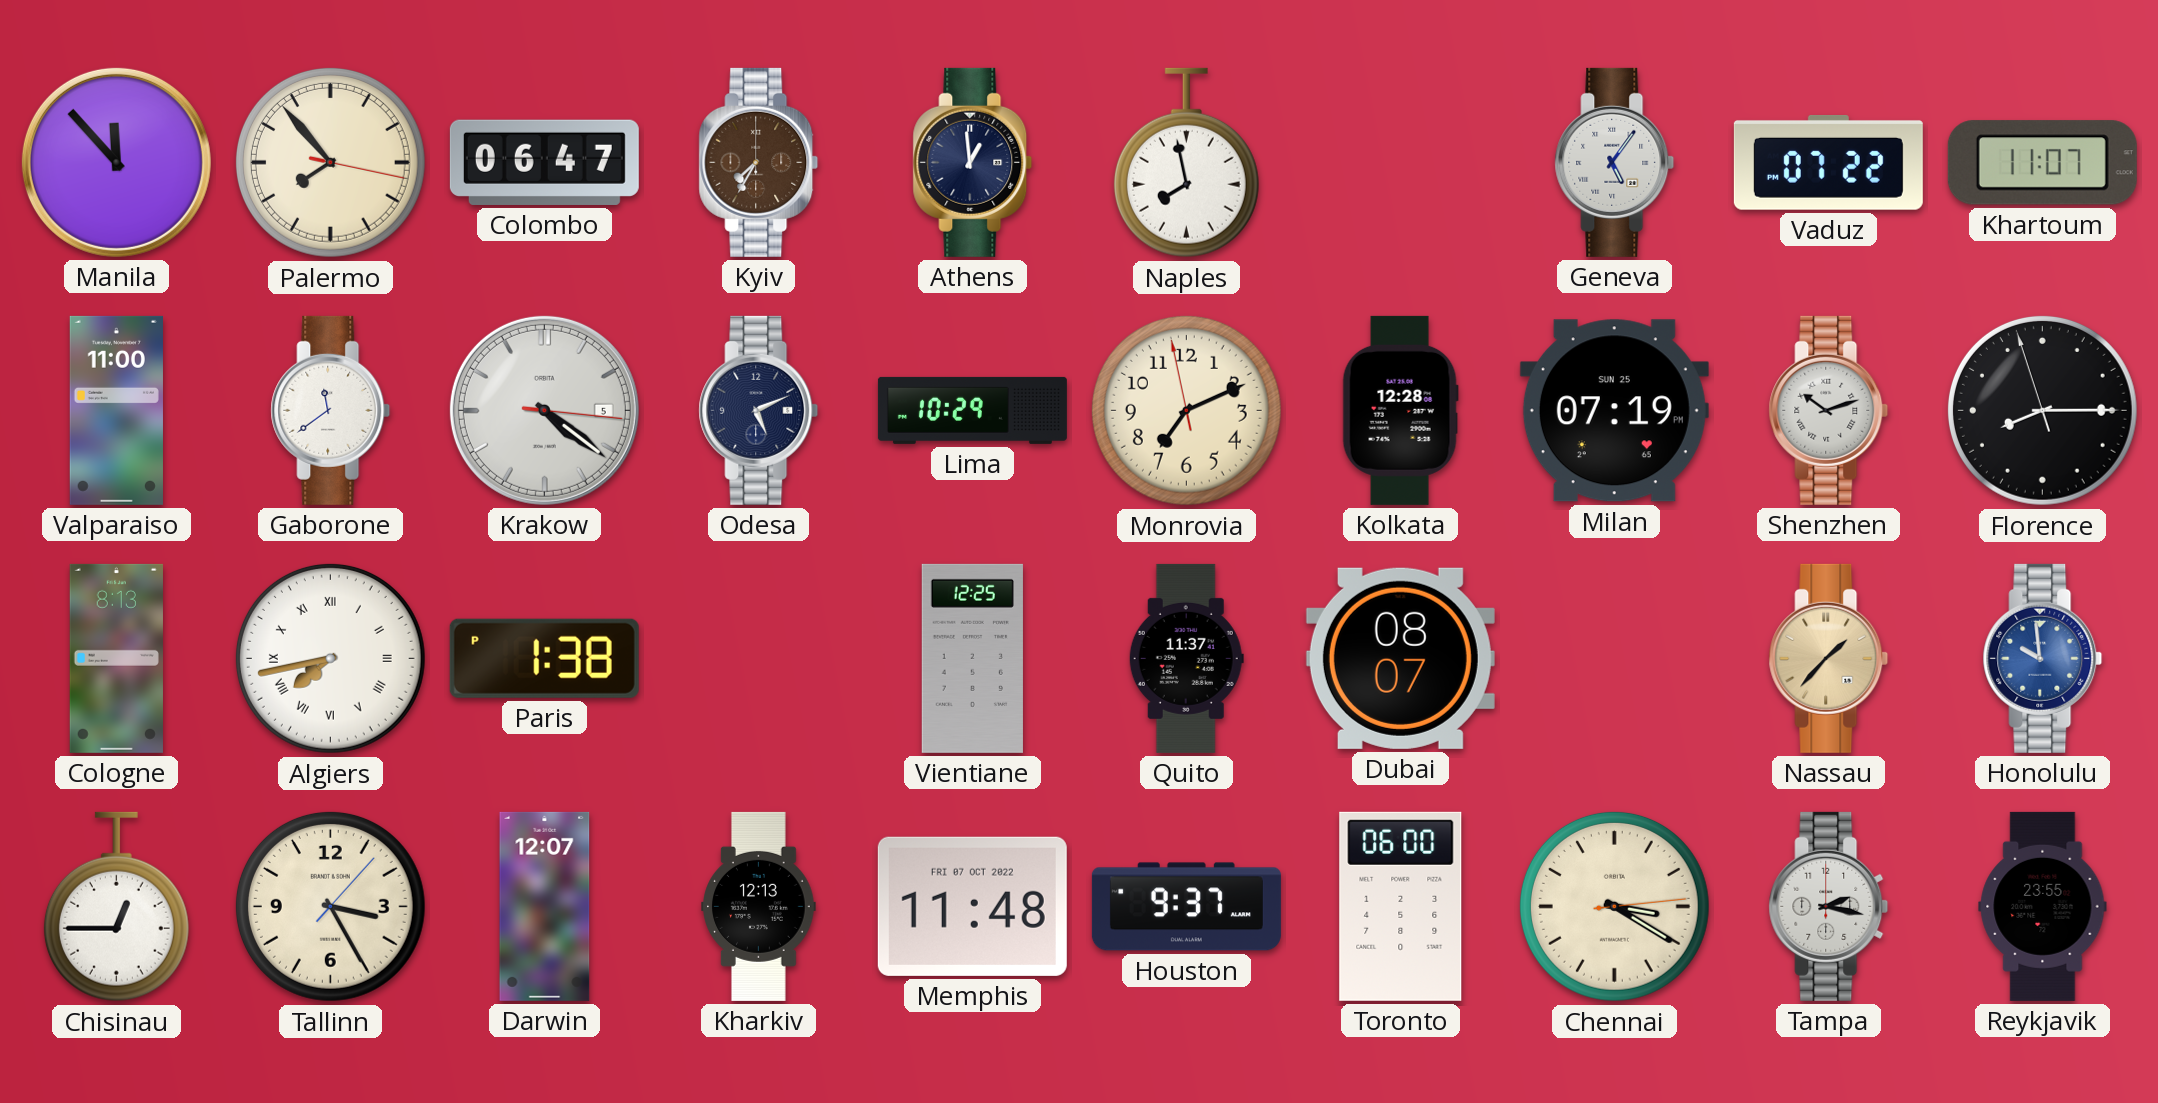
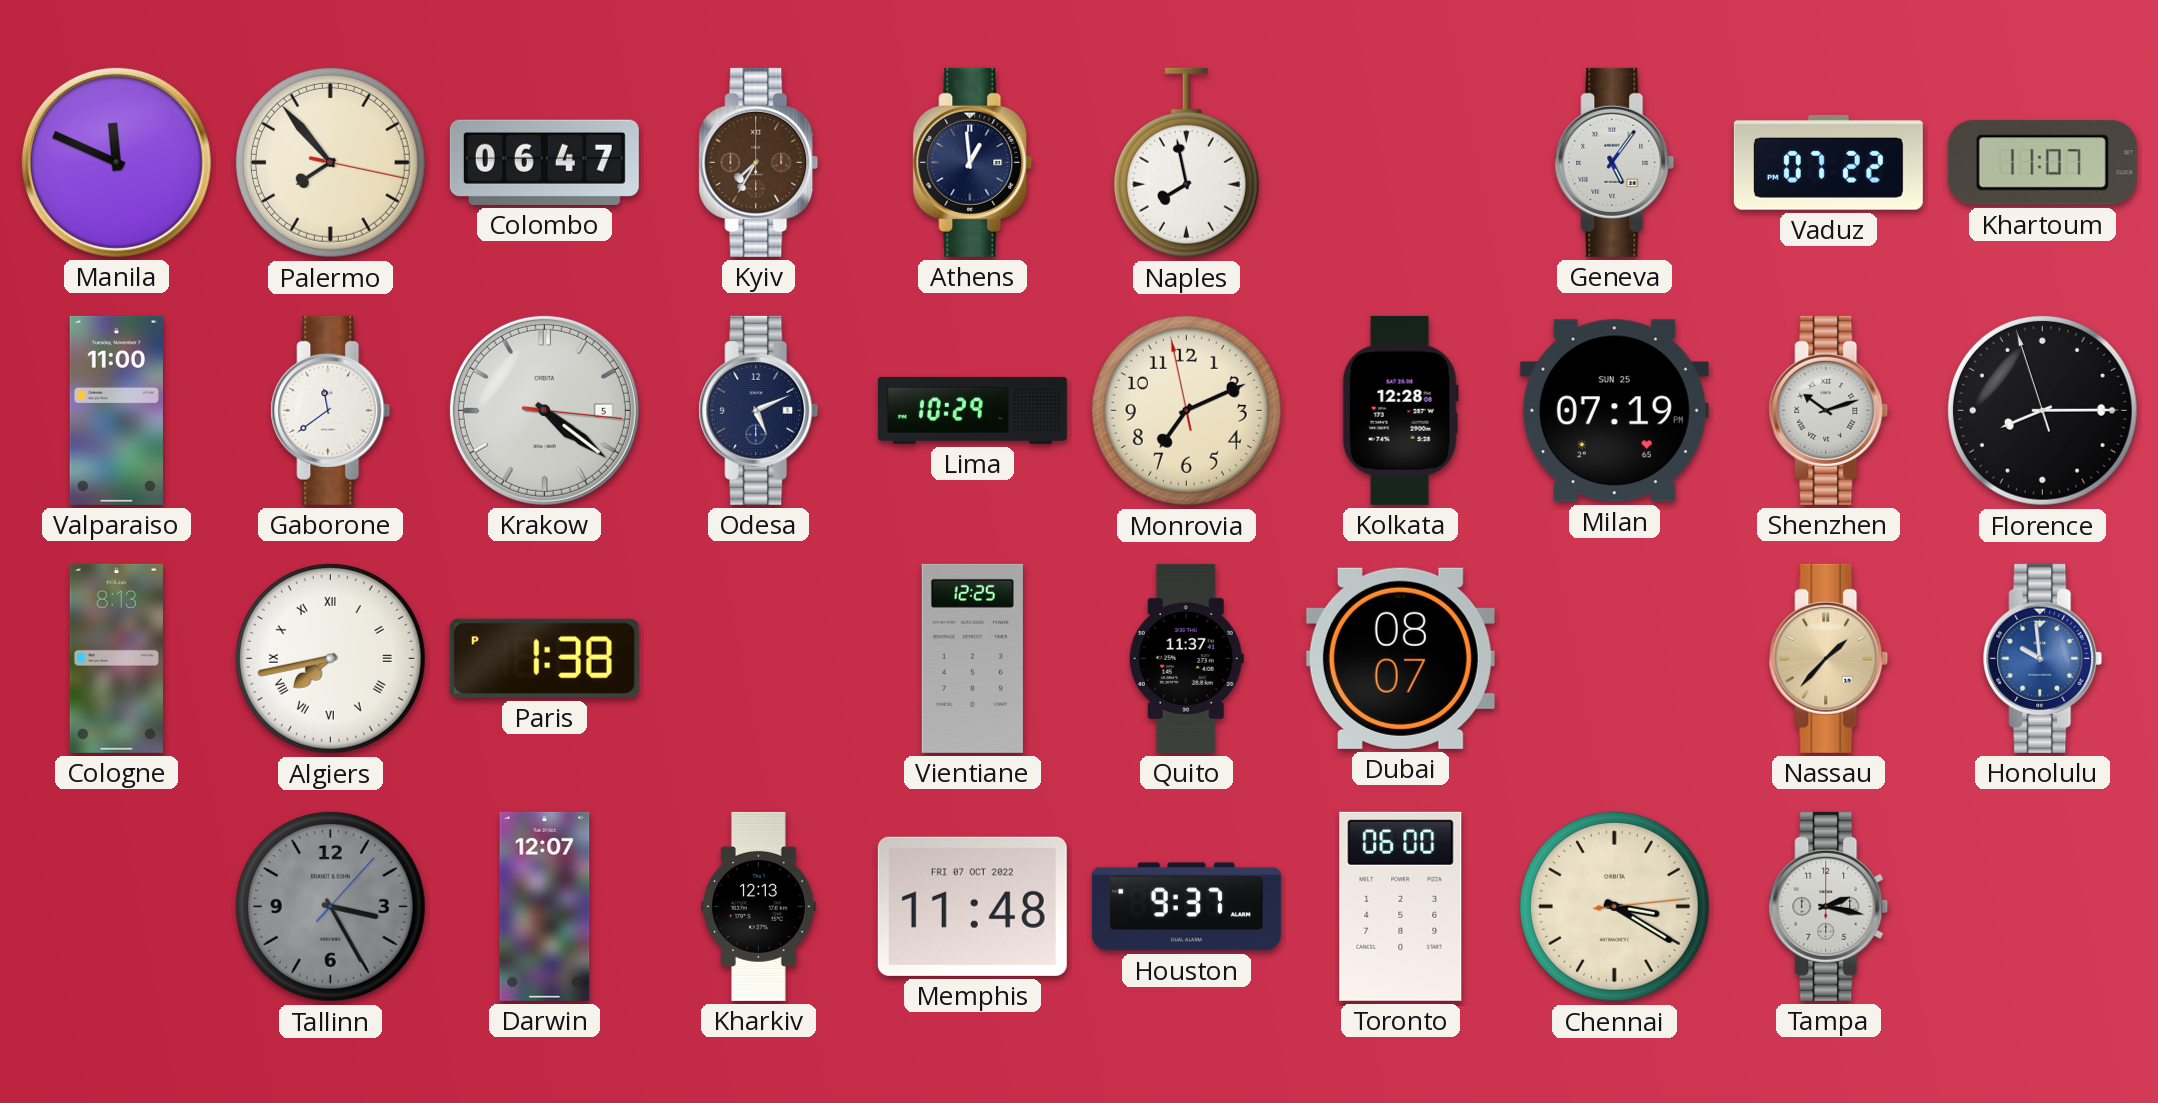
Manila: 11:53 -> 11:49 (116, 162)
Chisinau: 12:45 -> none (116, 907)
Tallinn dial: cream -> grey (330, 906)
Reykjavik: 23:55 -> none (2043, 906)
